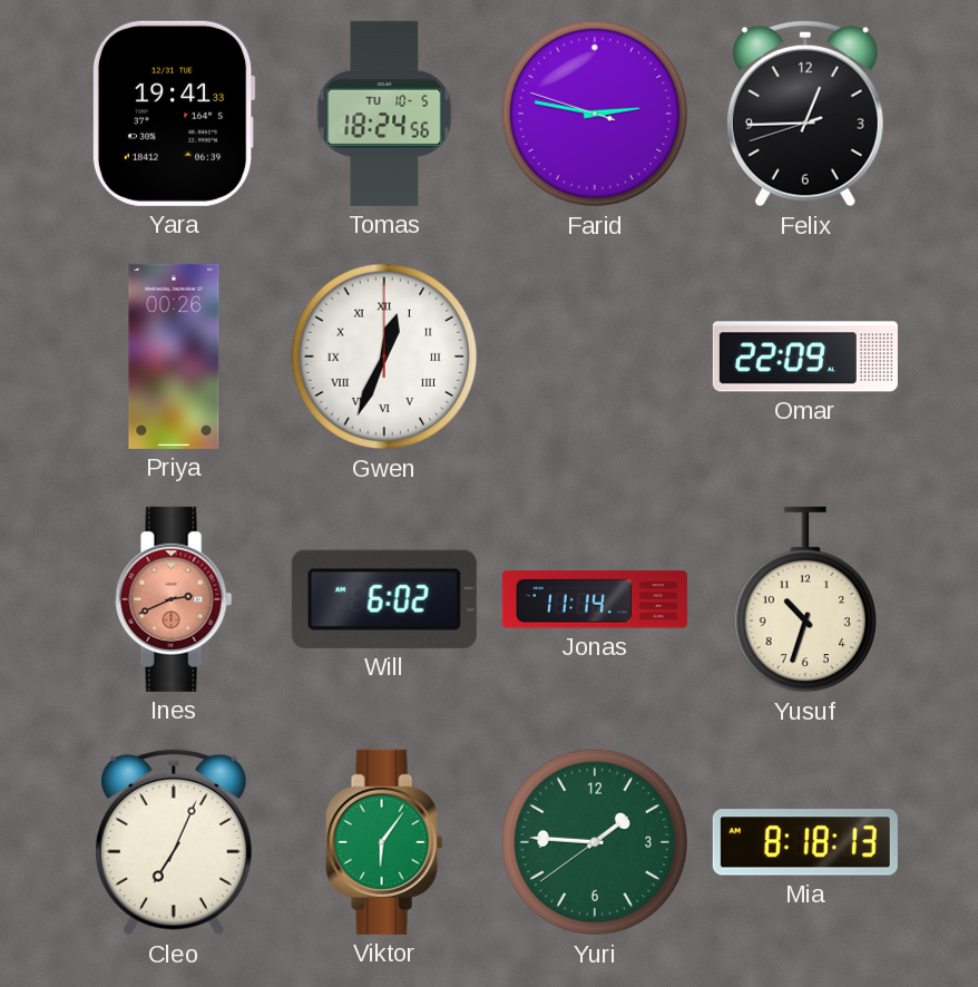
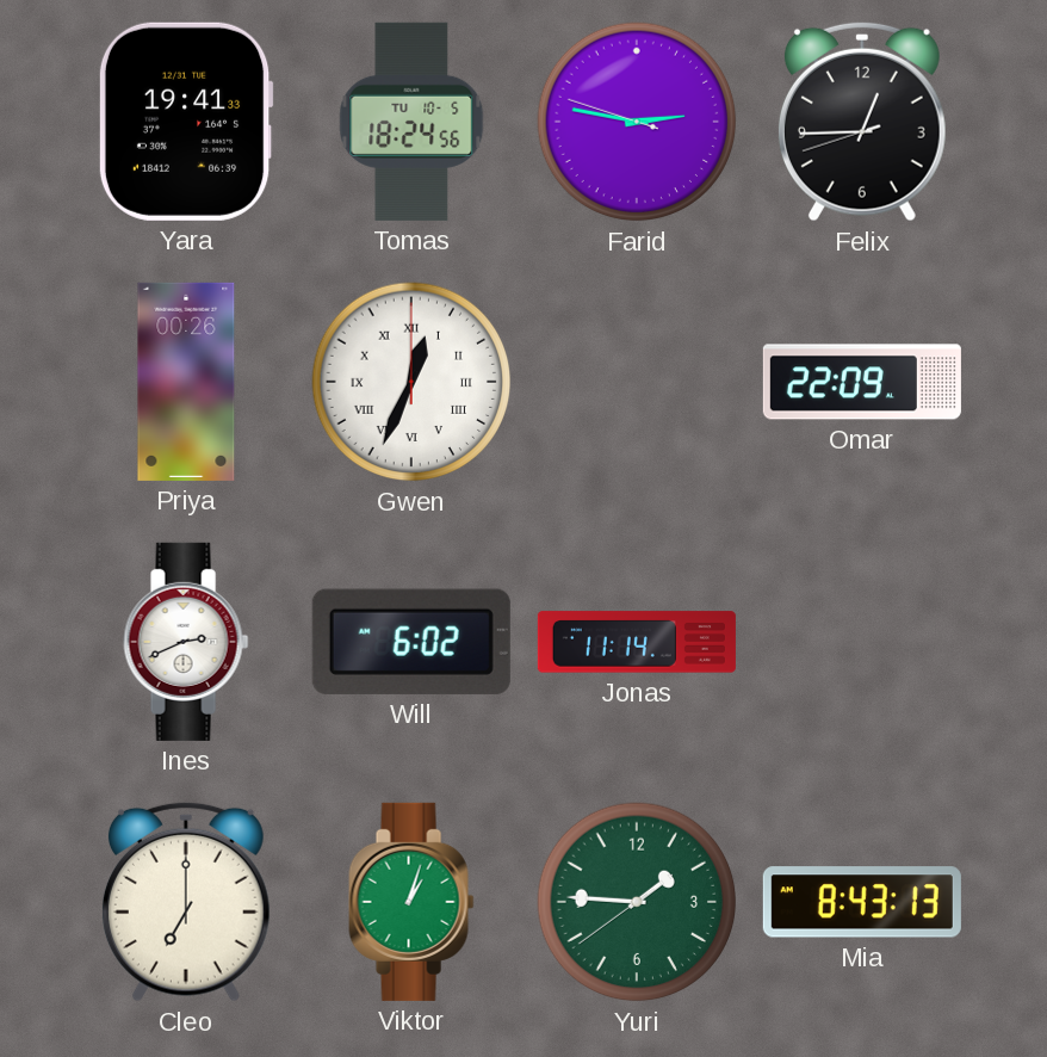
Ines dial: salmon -> white (186, 642)
Yusuf: 10:33 -> none (805, 599)
Cleo: 7:04 -> 7:00 (186, 902)
Viktor: 6:06 -> 1:03 (411, 902)
Mia: 8:18 -> 8:43 (862, 902)
